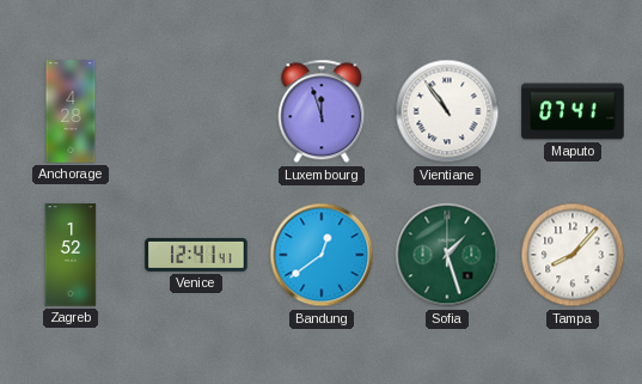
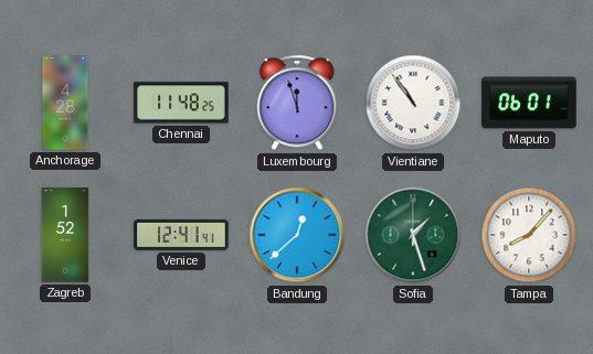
Chennai: none -> 11:48 (181, 103)
Maputo: 07:41 -> 06:01 (529, 103)
Bandung: 12:39 -> 12:38 (297, 235)
